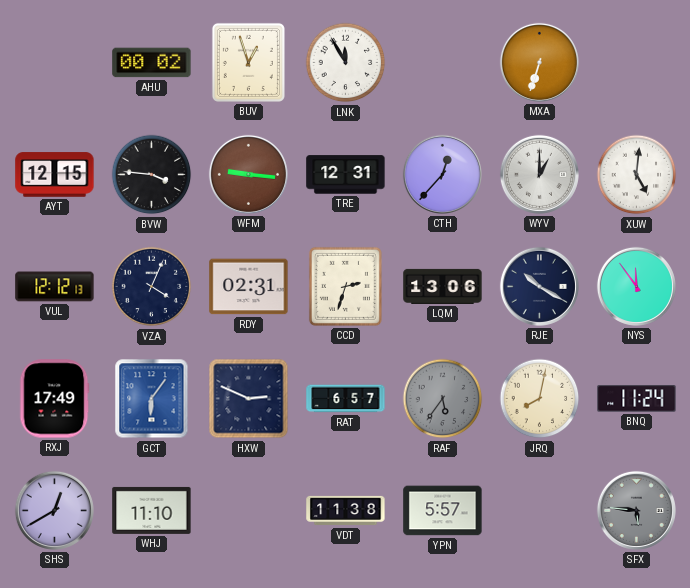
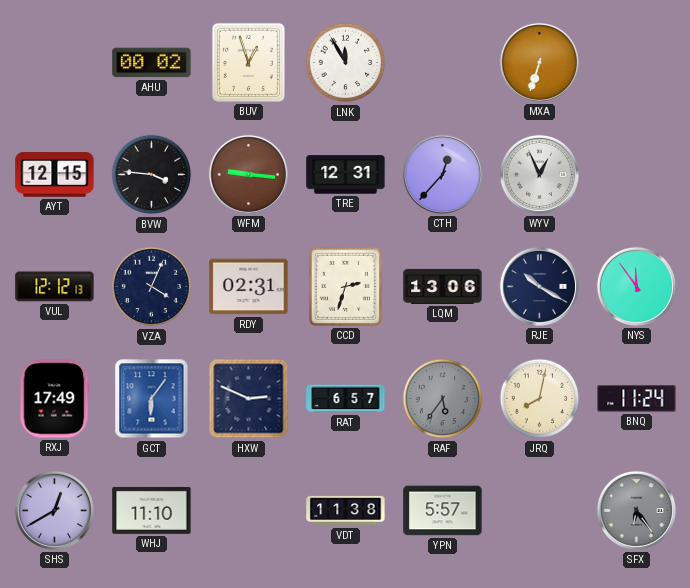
WYV: 1:00 -> 12:56 (539, 174)
XUW: 5:01 -> none (637, 175)
SFX: 5:46 -> 6:24 (636, 510)
